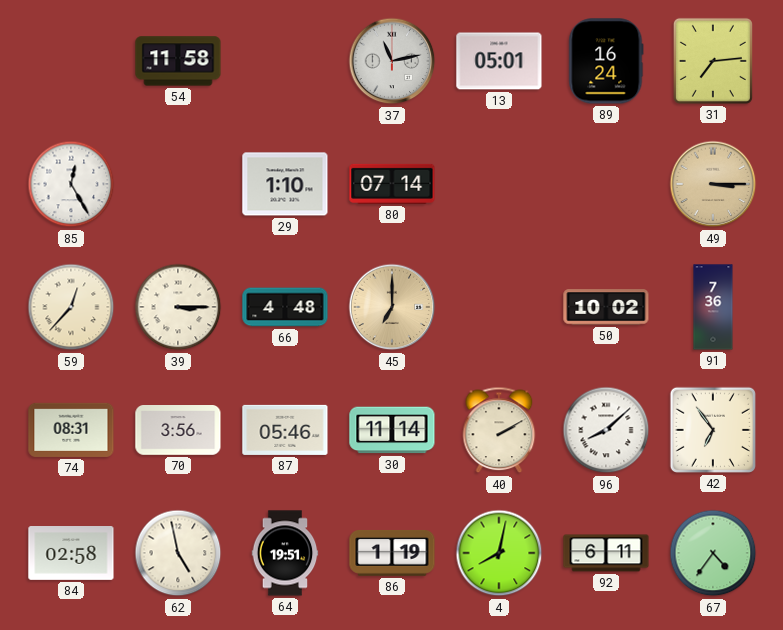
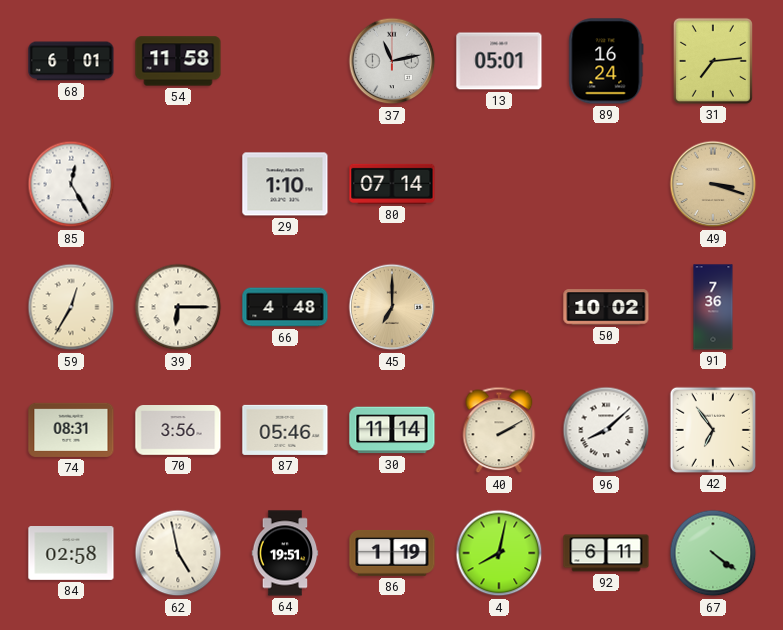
68: none -> 6:01 (71, 61)
49: 3:15 -> 3:18 (713, 184)
59: 12:37 -> 12:35 (71, 307)
39: 3:15 -> 6:15 (178, 307)
67: 4:36 -> 4:21 (713, 553)
